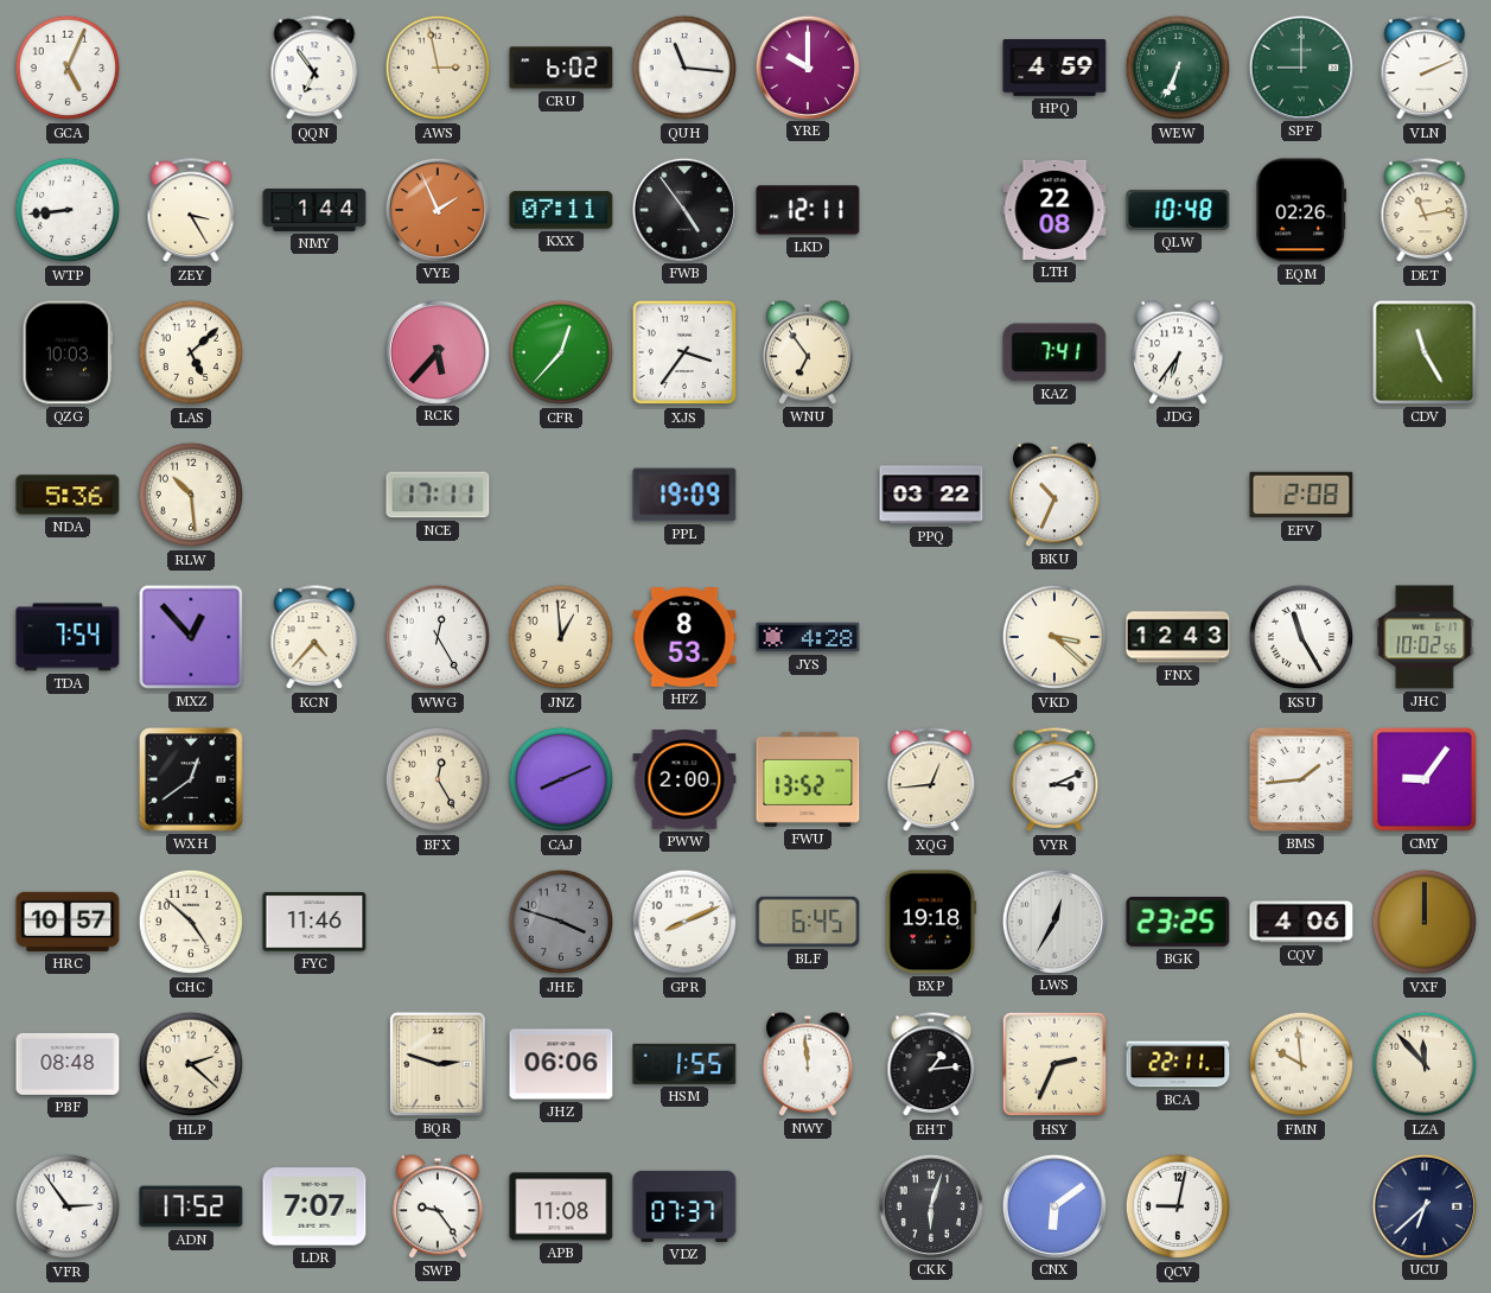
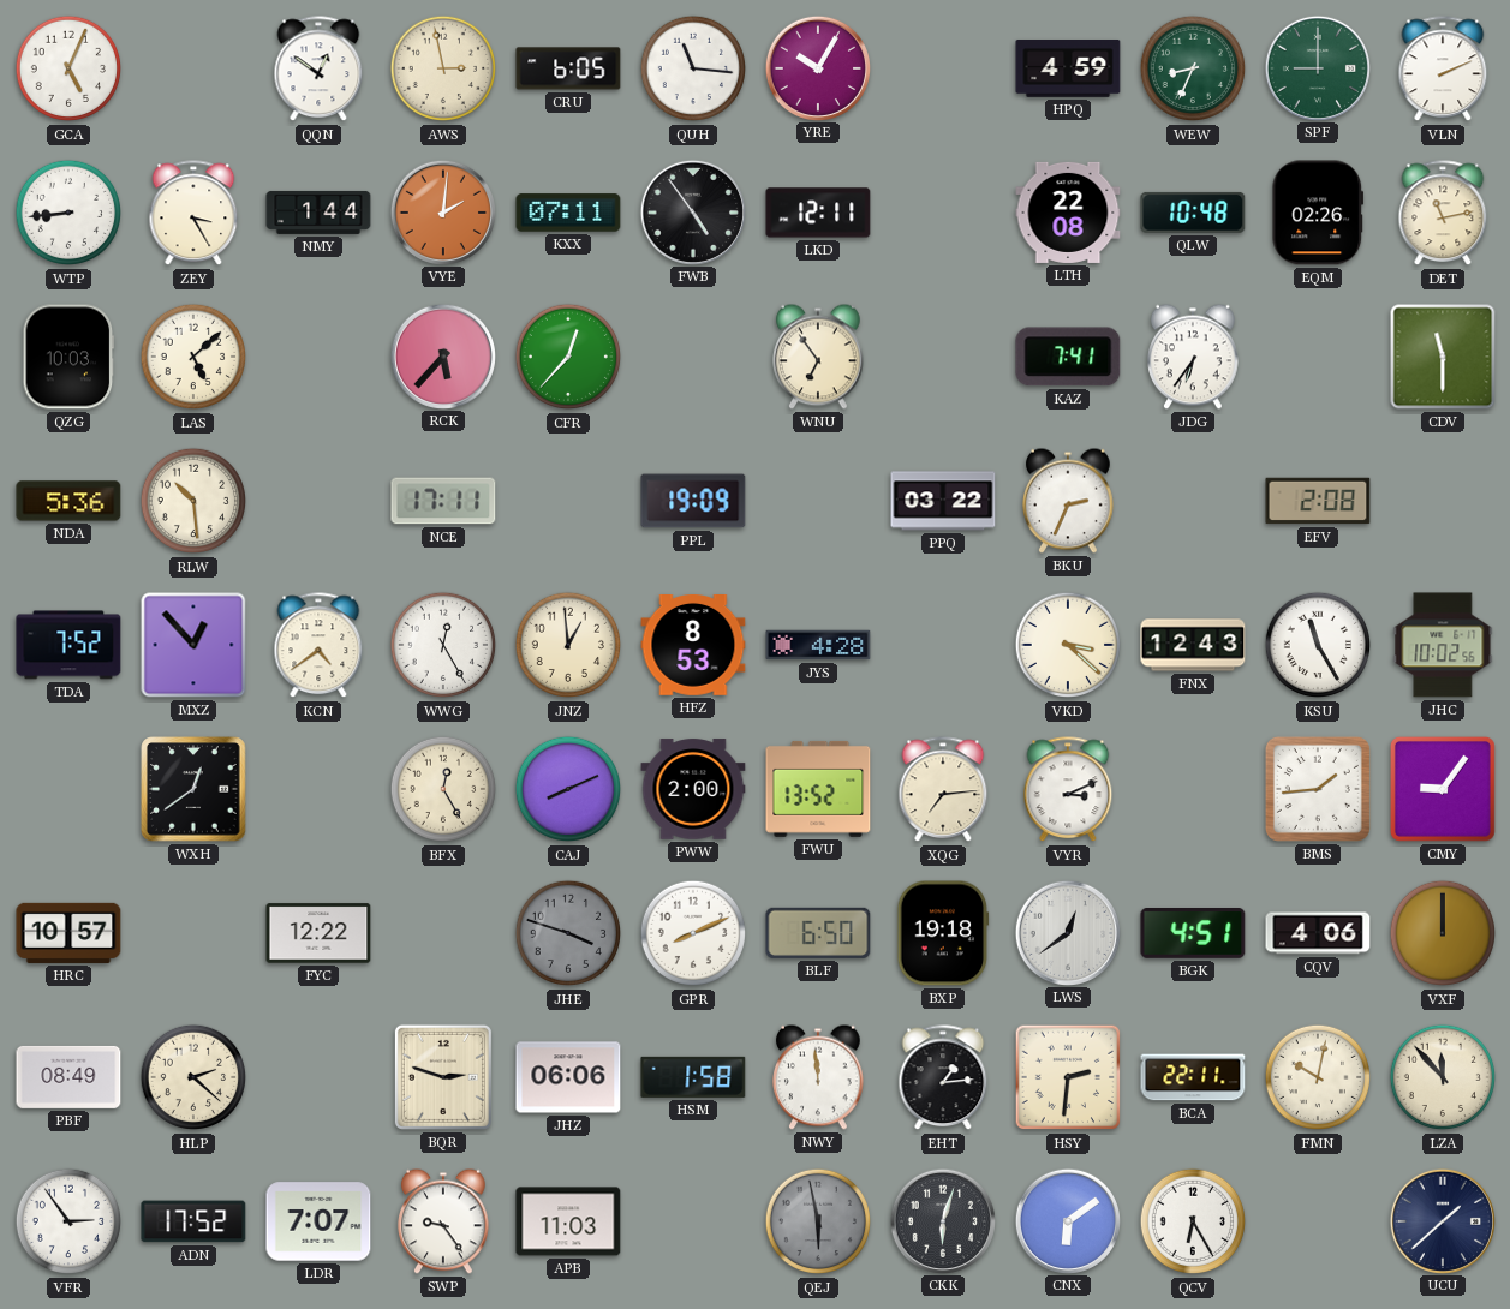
QQN: 6:54 -> 12:51 (318, 70)
CRU: 6:02 -> 6:05 (568, 68)
YRE: 10:00 -> 10:05 (817, 67)
WEW: 6:34 -> 8:34 (1193, 68)
VYE: 1:56 -> 2:01 (442, 211)
XJS: 3:36 -> none (684, 352)
CDV: 11:25 -> 11:30 (1443, 357)
BKU: 10:34 -> 2:34 (1069, 501)
TDA: 7:54 -> 7:52 (68, 645)
KCN: 4:37 -> 4:39 (318, 646)
XQG: 12:44 -> 7:14 (943, 790)
CHC: 4:52 -> none (191, 922)
FYC: 11:46 -> 12:22 (318, 933)
BLF: 6:45 -> 6:50 (818, 933)
LWS: 12:35 -> 12:39 (1067, 932)
BGK: 23:25 -> 4:51 (1193, 933)
PBF: 08:48 -> 08:49 (68, 1077)
HSM: 1:55 -> 1:58 (693, 1077)
HSY: 2:34 -> 2:31 (1068, 1077)
FMN: 9:59 -> 10:02 (1318, 1077)
APB: 11:08 -> 11:03 (568, 1221)
VDZ: 07:37 -> none (684, 1206)
QEJ: none -> 5:58 (818, 1221)
QCV: 9:02 -> 6:25 (1193, 1221)
UCU: 6:38 -> 1:38 (1442, 1220)
